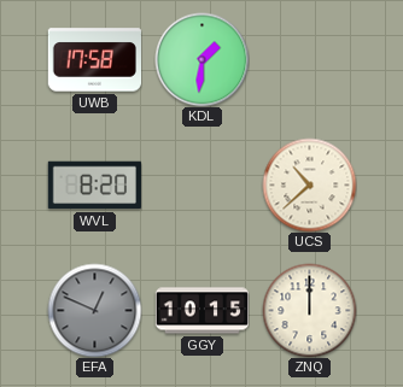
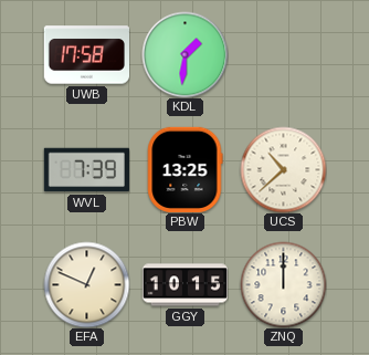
WVL: 8:20 -> 7:39 (86, 170)
PBW: none -> 13:25 (186, 169)
EFA dial: grey -> cream (86, 284)
